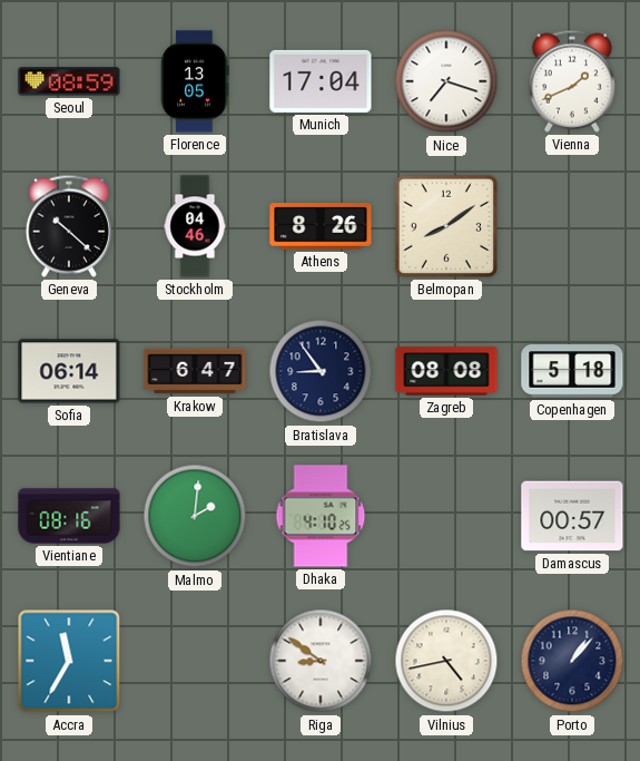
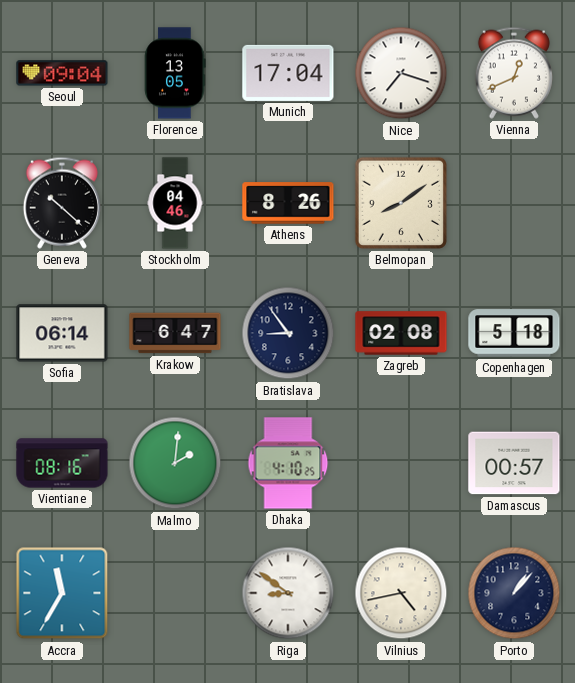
Seoul: 08:59 -> 09:04 (62, 73)
Vienna: 1:41 -> 12:41 (514, 73)
Zagreb: 08:08 -> 02:08 (401, 333)
